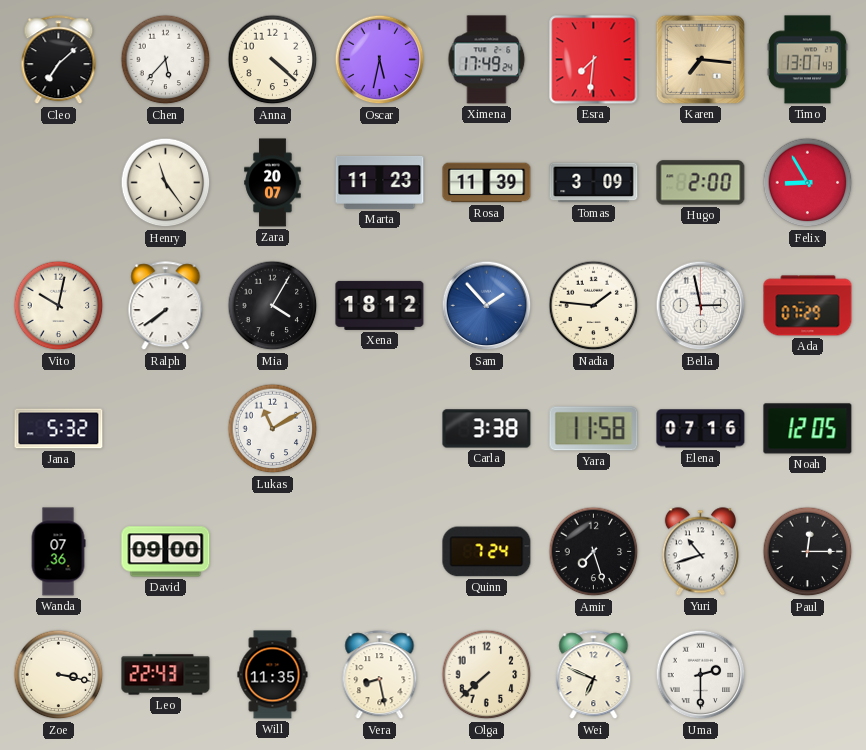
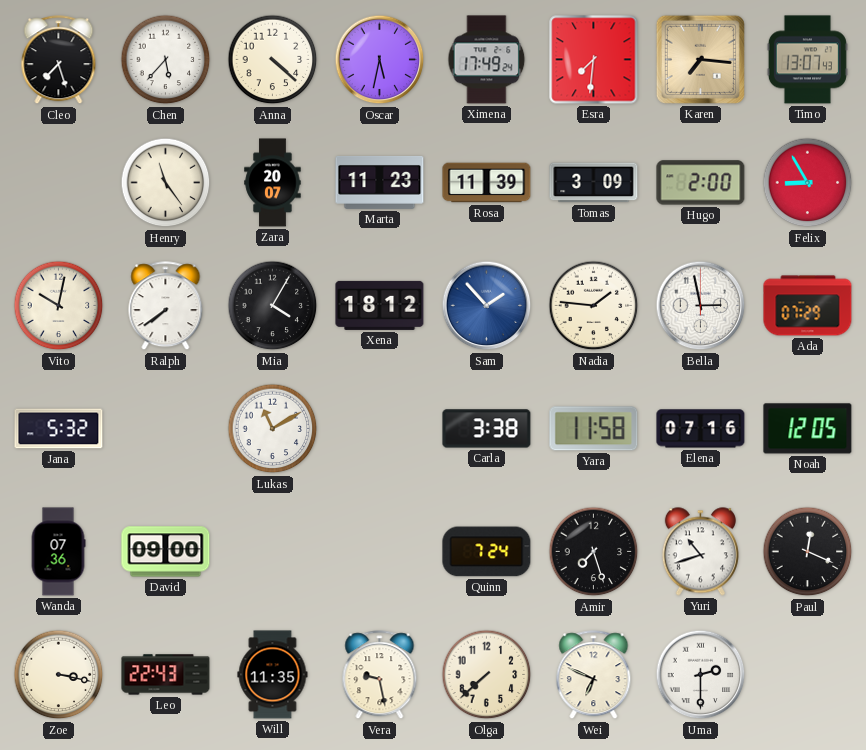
Cleo: 7:08 -> 7:27 (59, 60)
Paul: 12:15 -> 12:19 (808, 552)
Vera: 8:28 -> 9:28 (380, 675)
